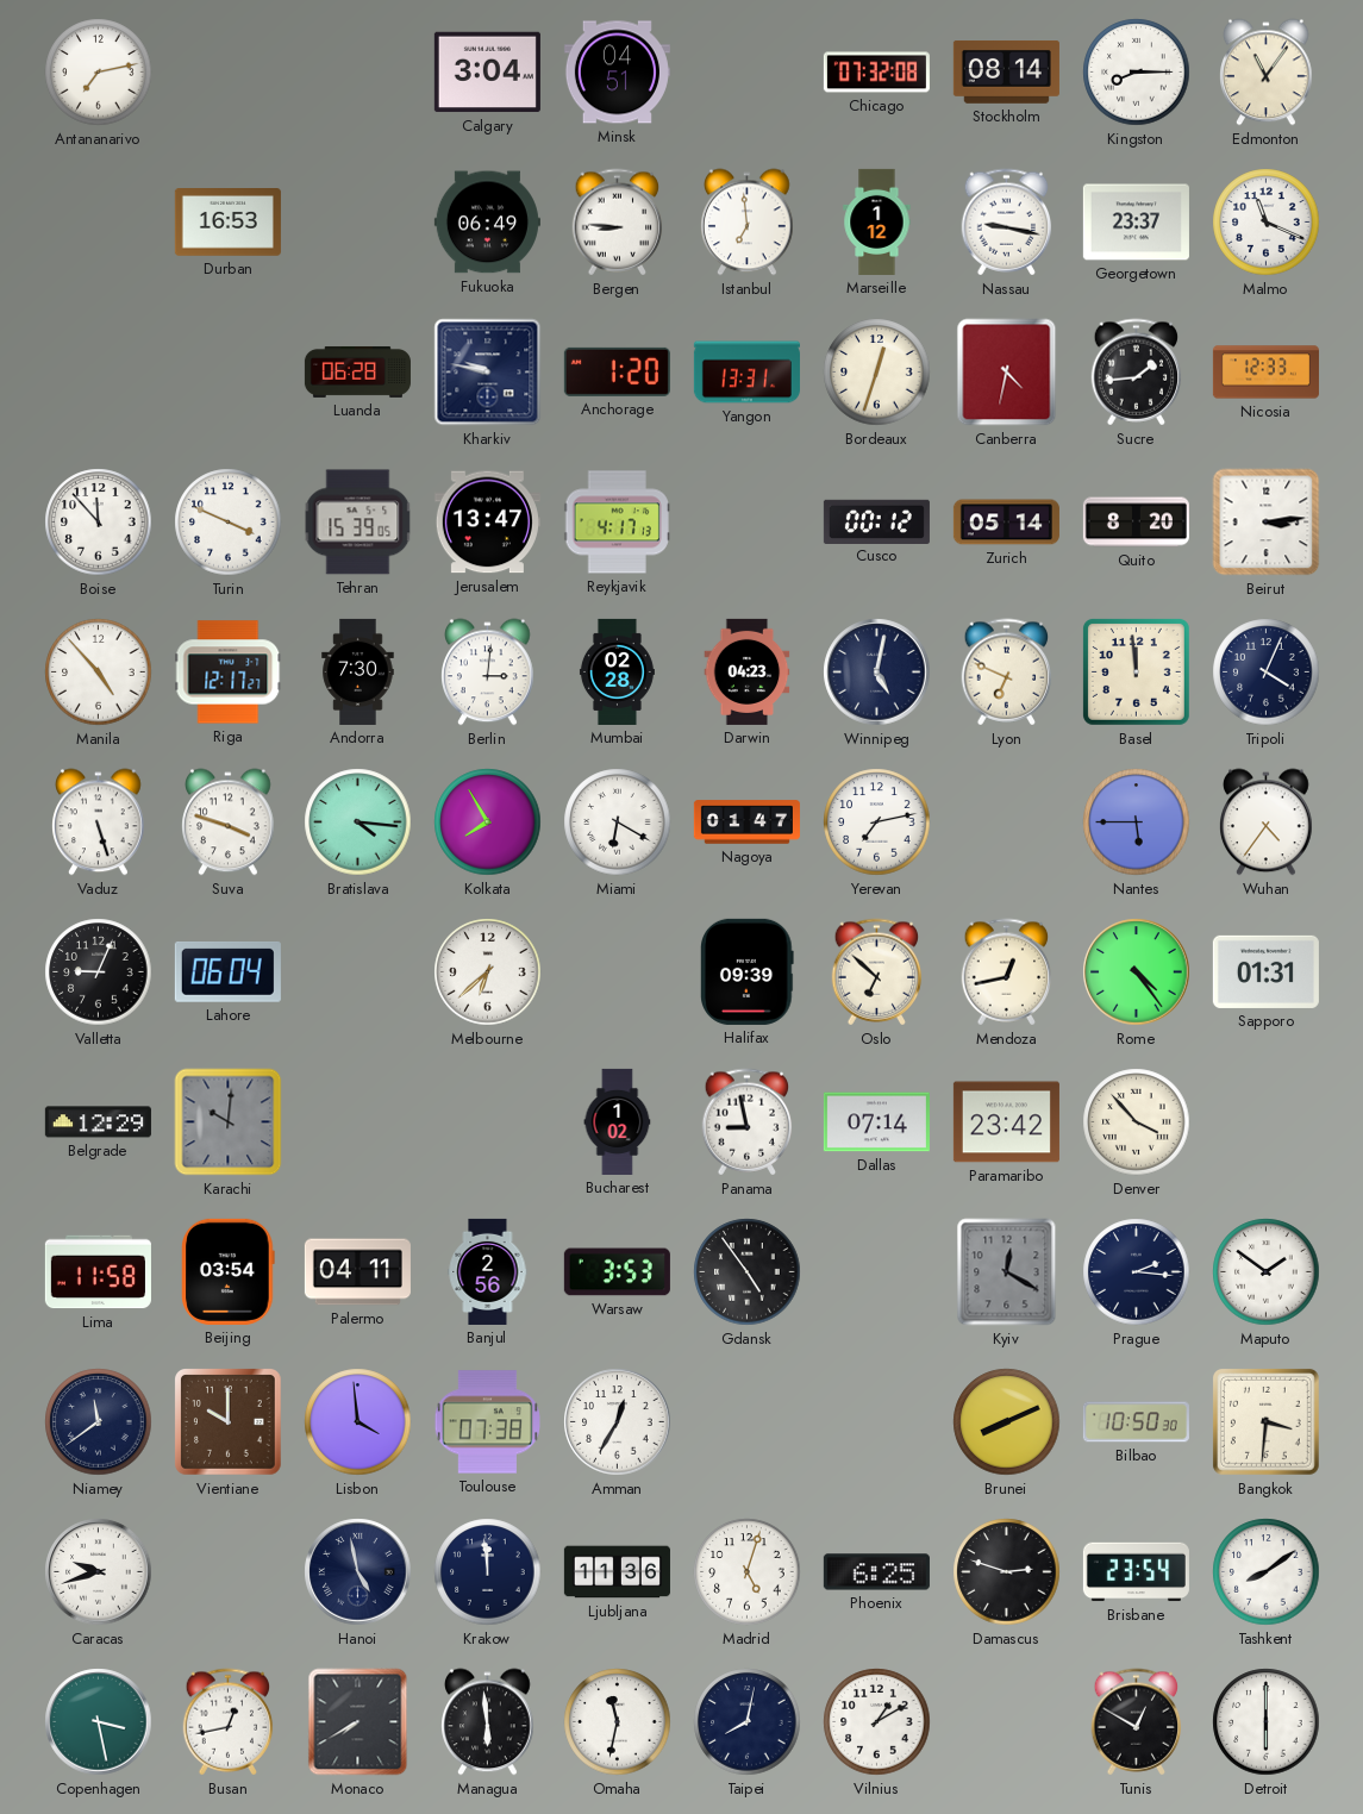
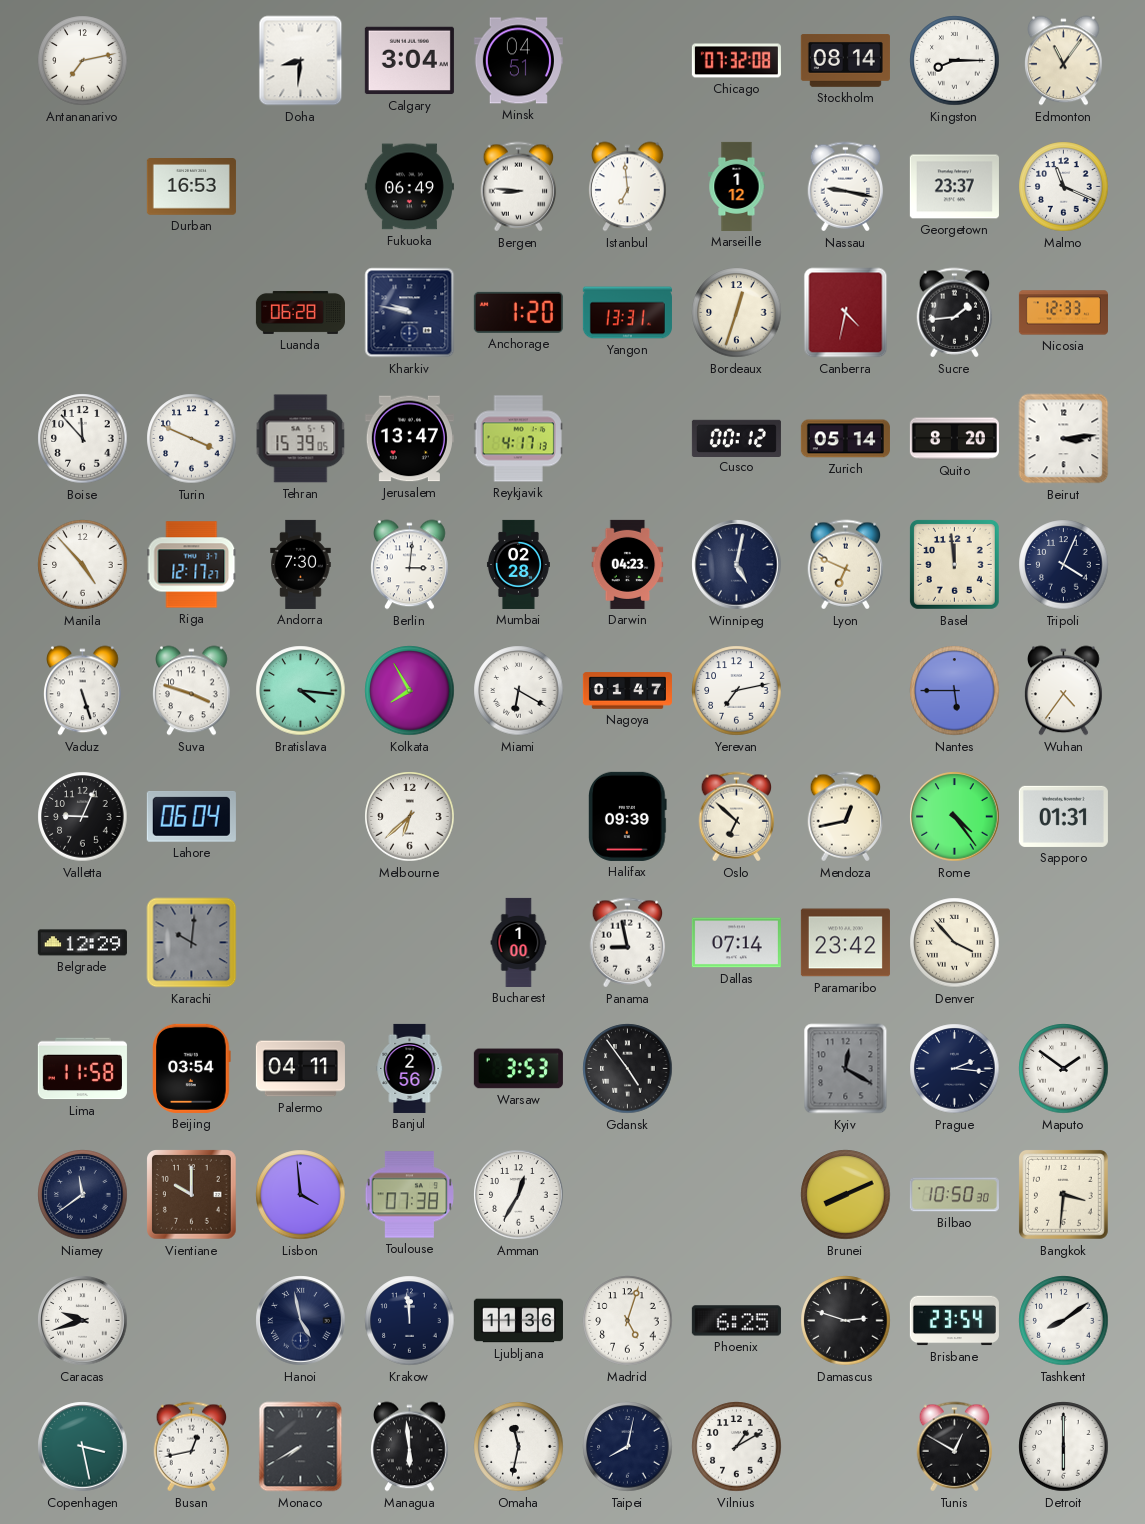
Doha: none -> 8:31 (301, 61)
Bucharest: 1:02 -> 1:00 (519, 942)
